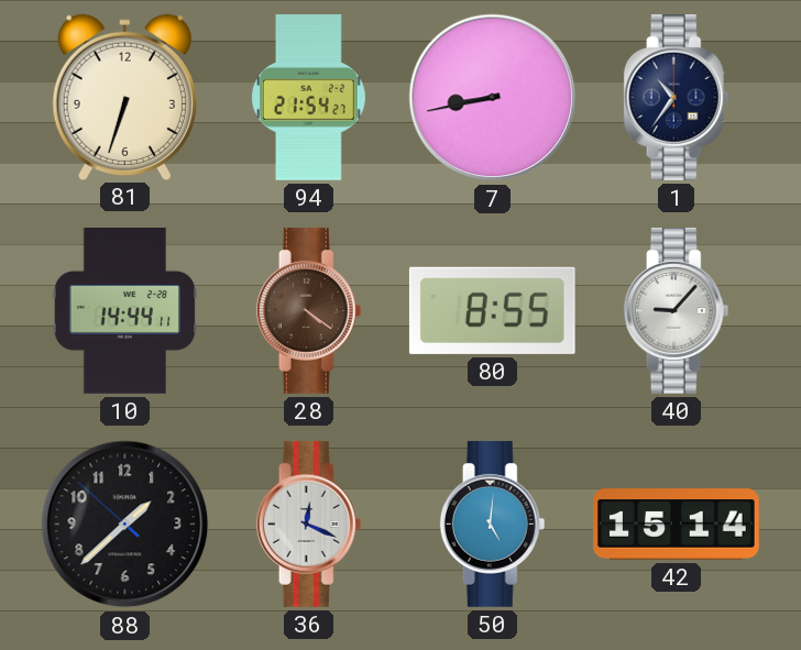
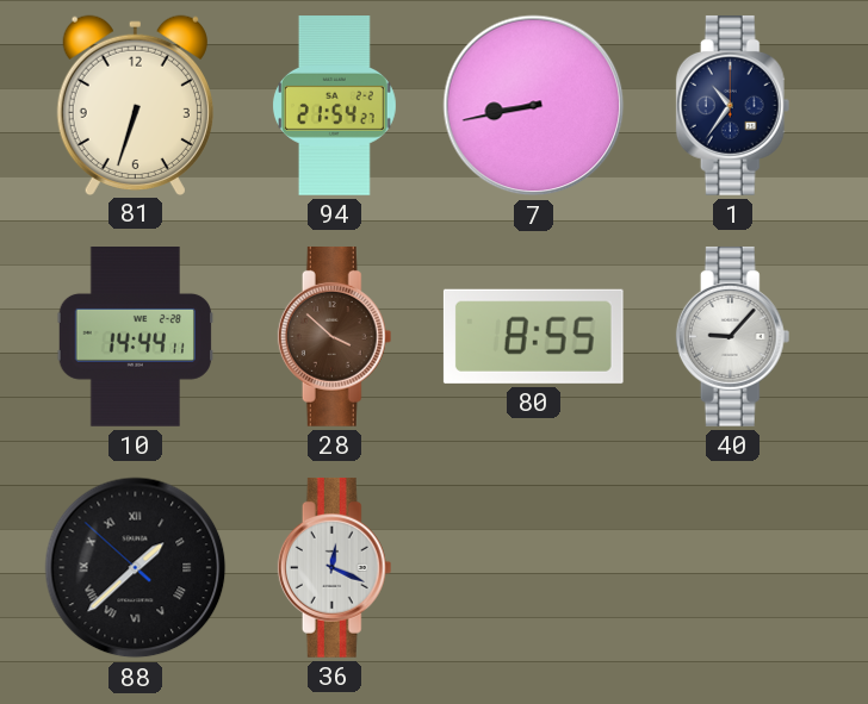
28: 4:21 -> 3:52 (335, 336)
88 numerals: Arabic -> Roman (136, 568)
50: 5:01 -> none (493, 524)
42: 15:14 -> none (677, 525)
